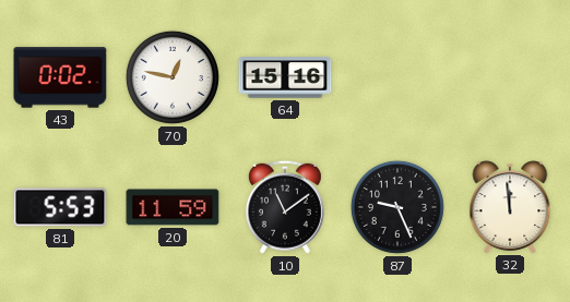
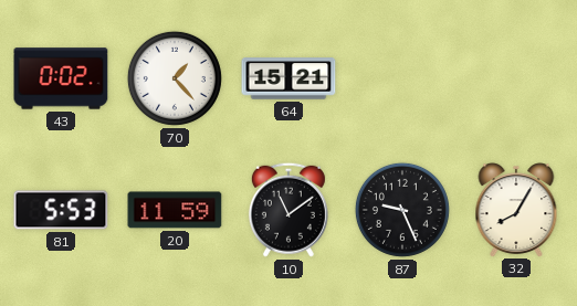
70: 12:47 -> 1:23 (175, 78)
64: 15:16 -> 15:21 (288, 78)
32: 11:59 -> 8:05 (516, 210)
